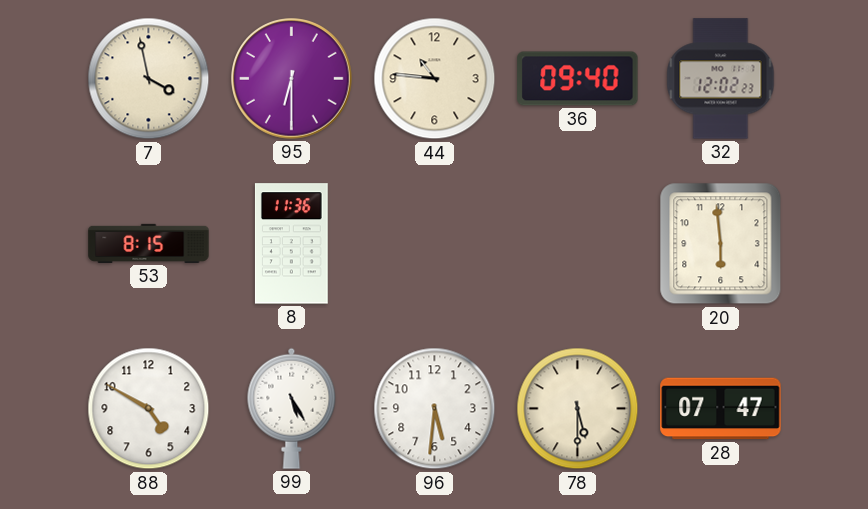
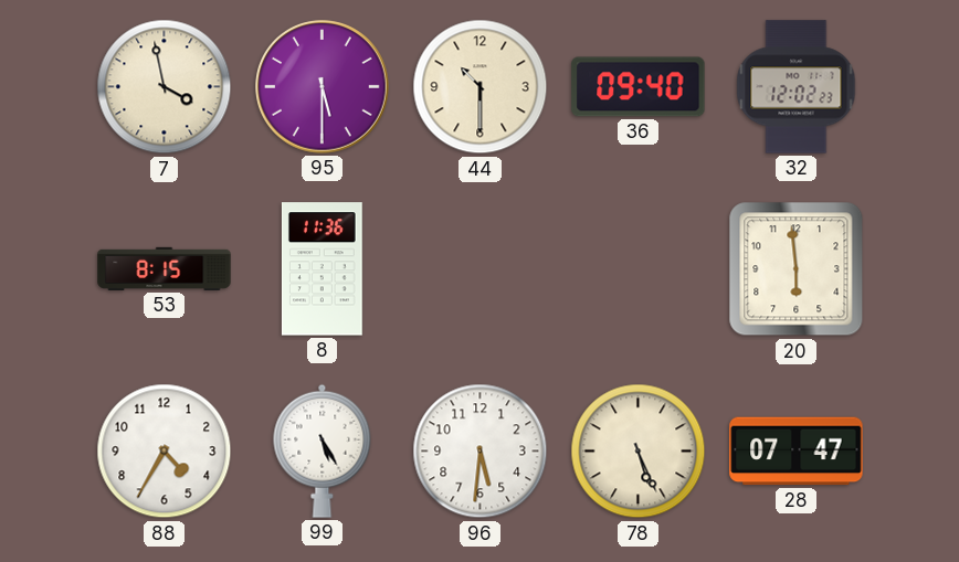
95: 6:30 -> 5:30 (323, 87)
44: 10:46 -> 10:30 (481, 87)
88: 4:50 -> 4:35 (165, 452)
78: 5:30 -> 5:26 (639, 452)
